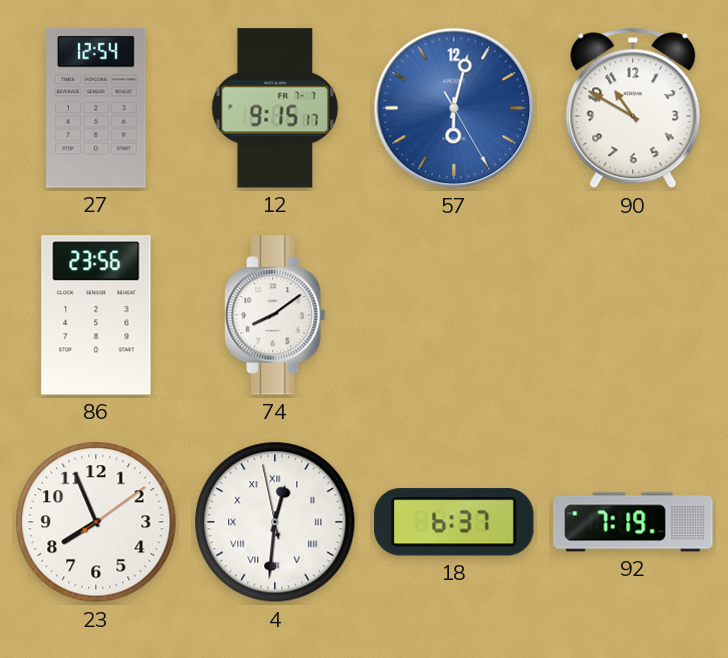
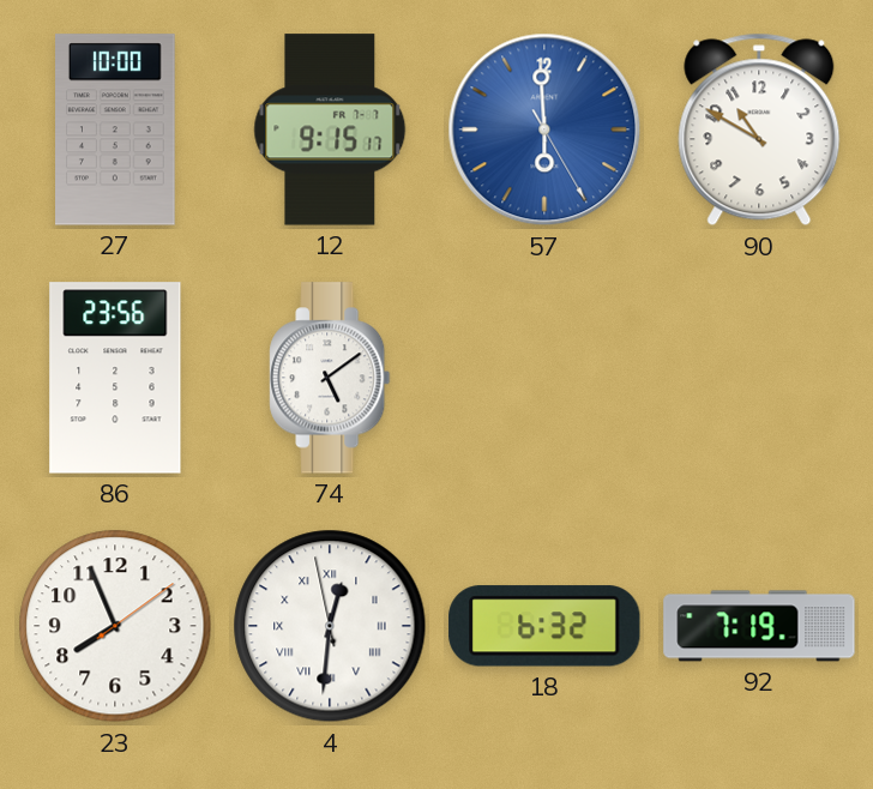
27: 12:54 -> 10:00 (115, 130)
57: 6:02 -> 5:59 (544, 130)
74: 8:09 -> 5:09 (330, 378)
18: 6:37 -> 6:32 (544, 626)
